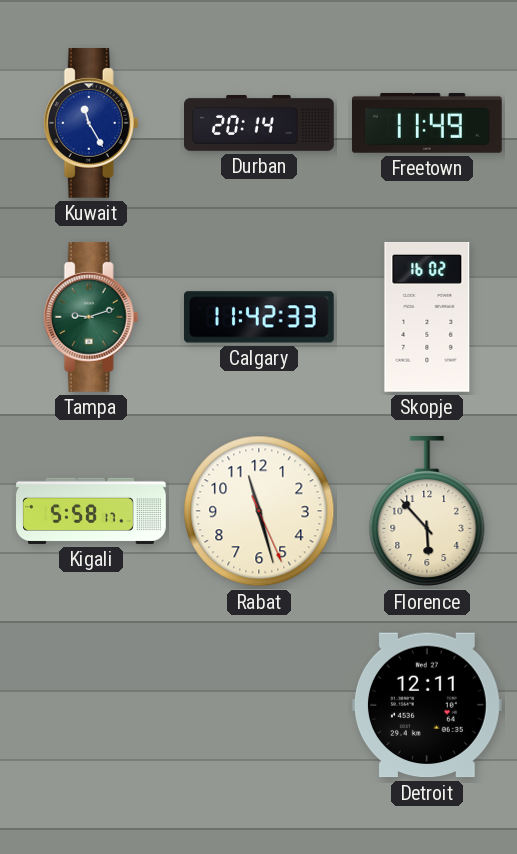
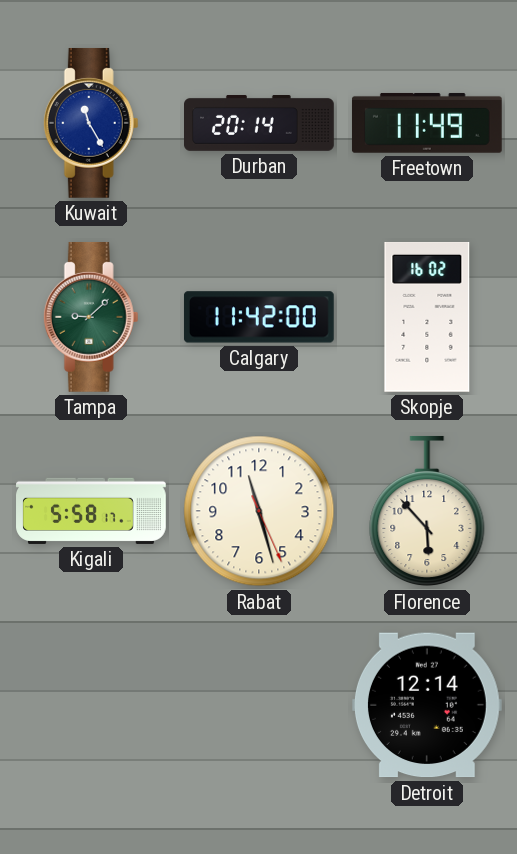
Tampa: 9:12 -> 9:08 (91, 317)
Calgary: 11:42:33 -> 11:42:00 (259, 317)
Detroit: 12:11 -> 12:14 (427, 705)
